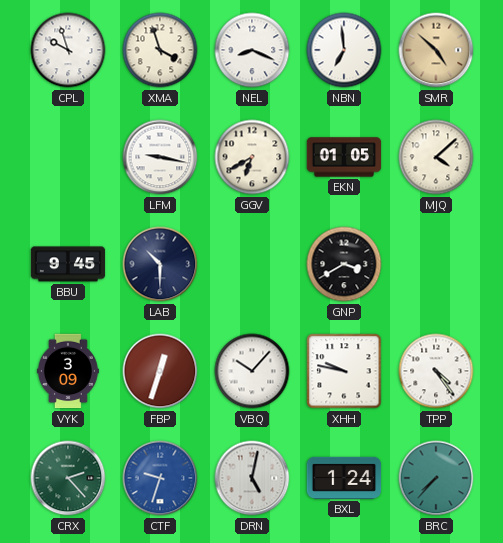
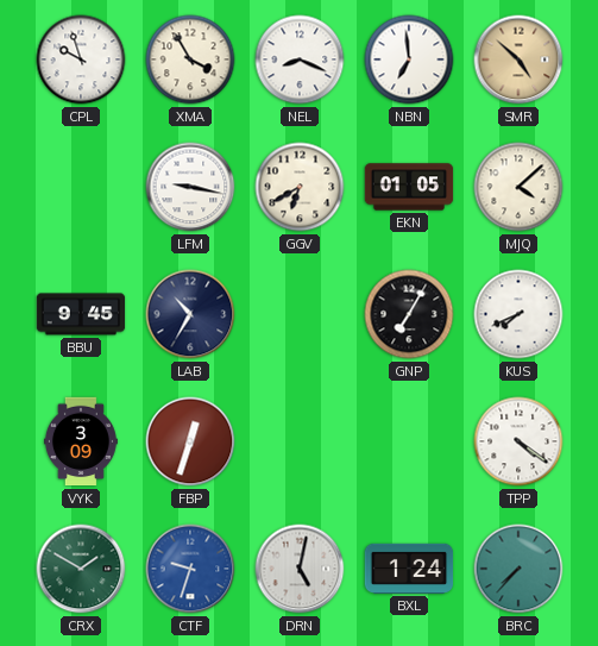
XMA: 3:57 -> 3:55 (190, 59)
LAB: 10:30 -> 10:35 (190, 314)
GNP: 3:40 -> 7:05 (409, 314)
KUS: none -> 7:41 (518, 314)
VBQ: 10:07 -> none (252, 371)
XHH: 9:47 -> none (344, 371)
TPP: 4:24 -> 4:21 (518, 441)
CRX: 2:23 -> 1:50 (81, 569)
